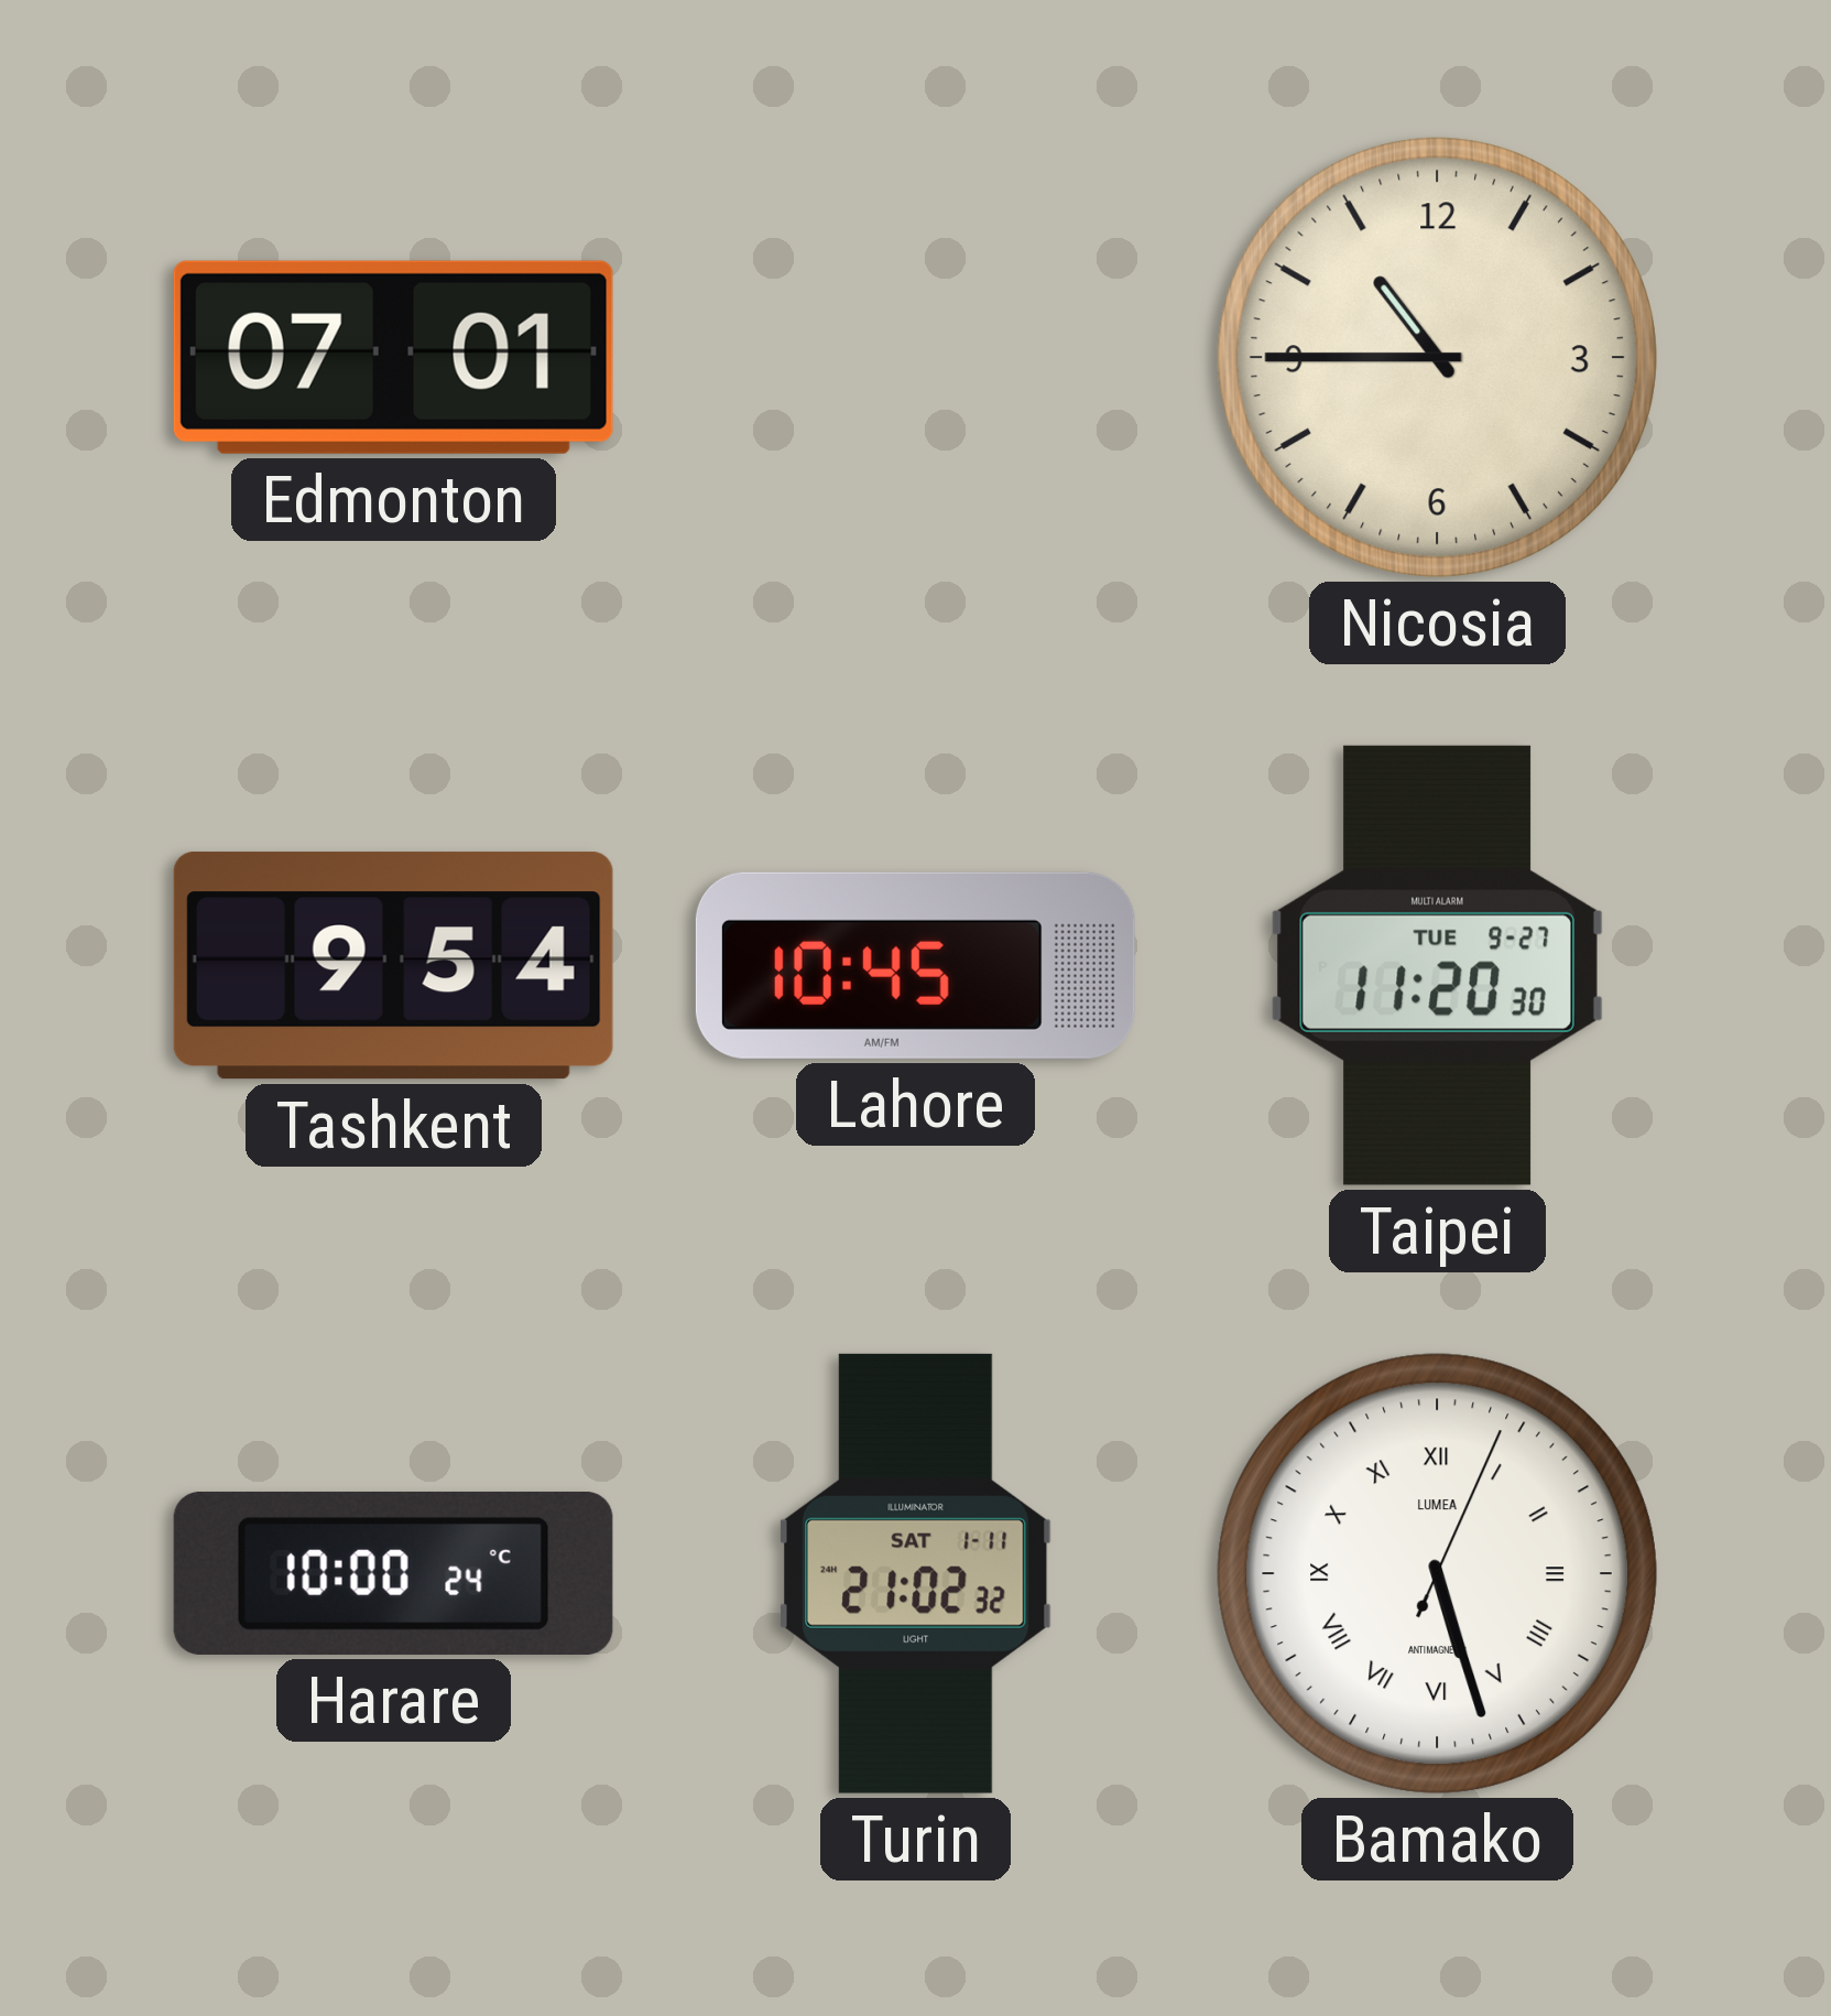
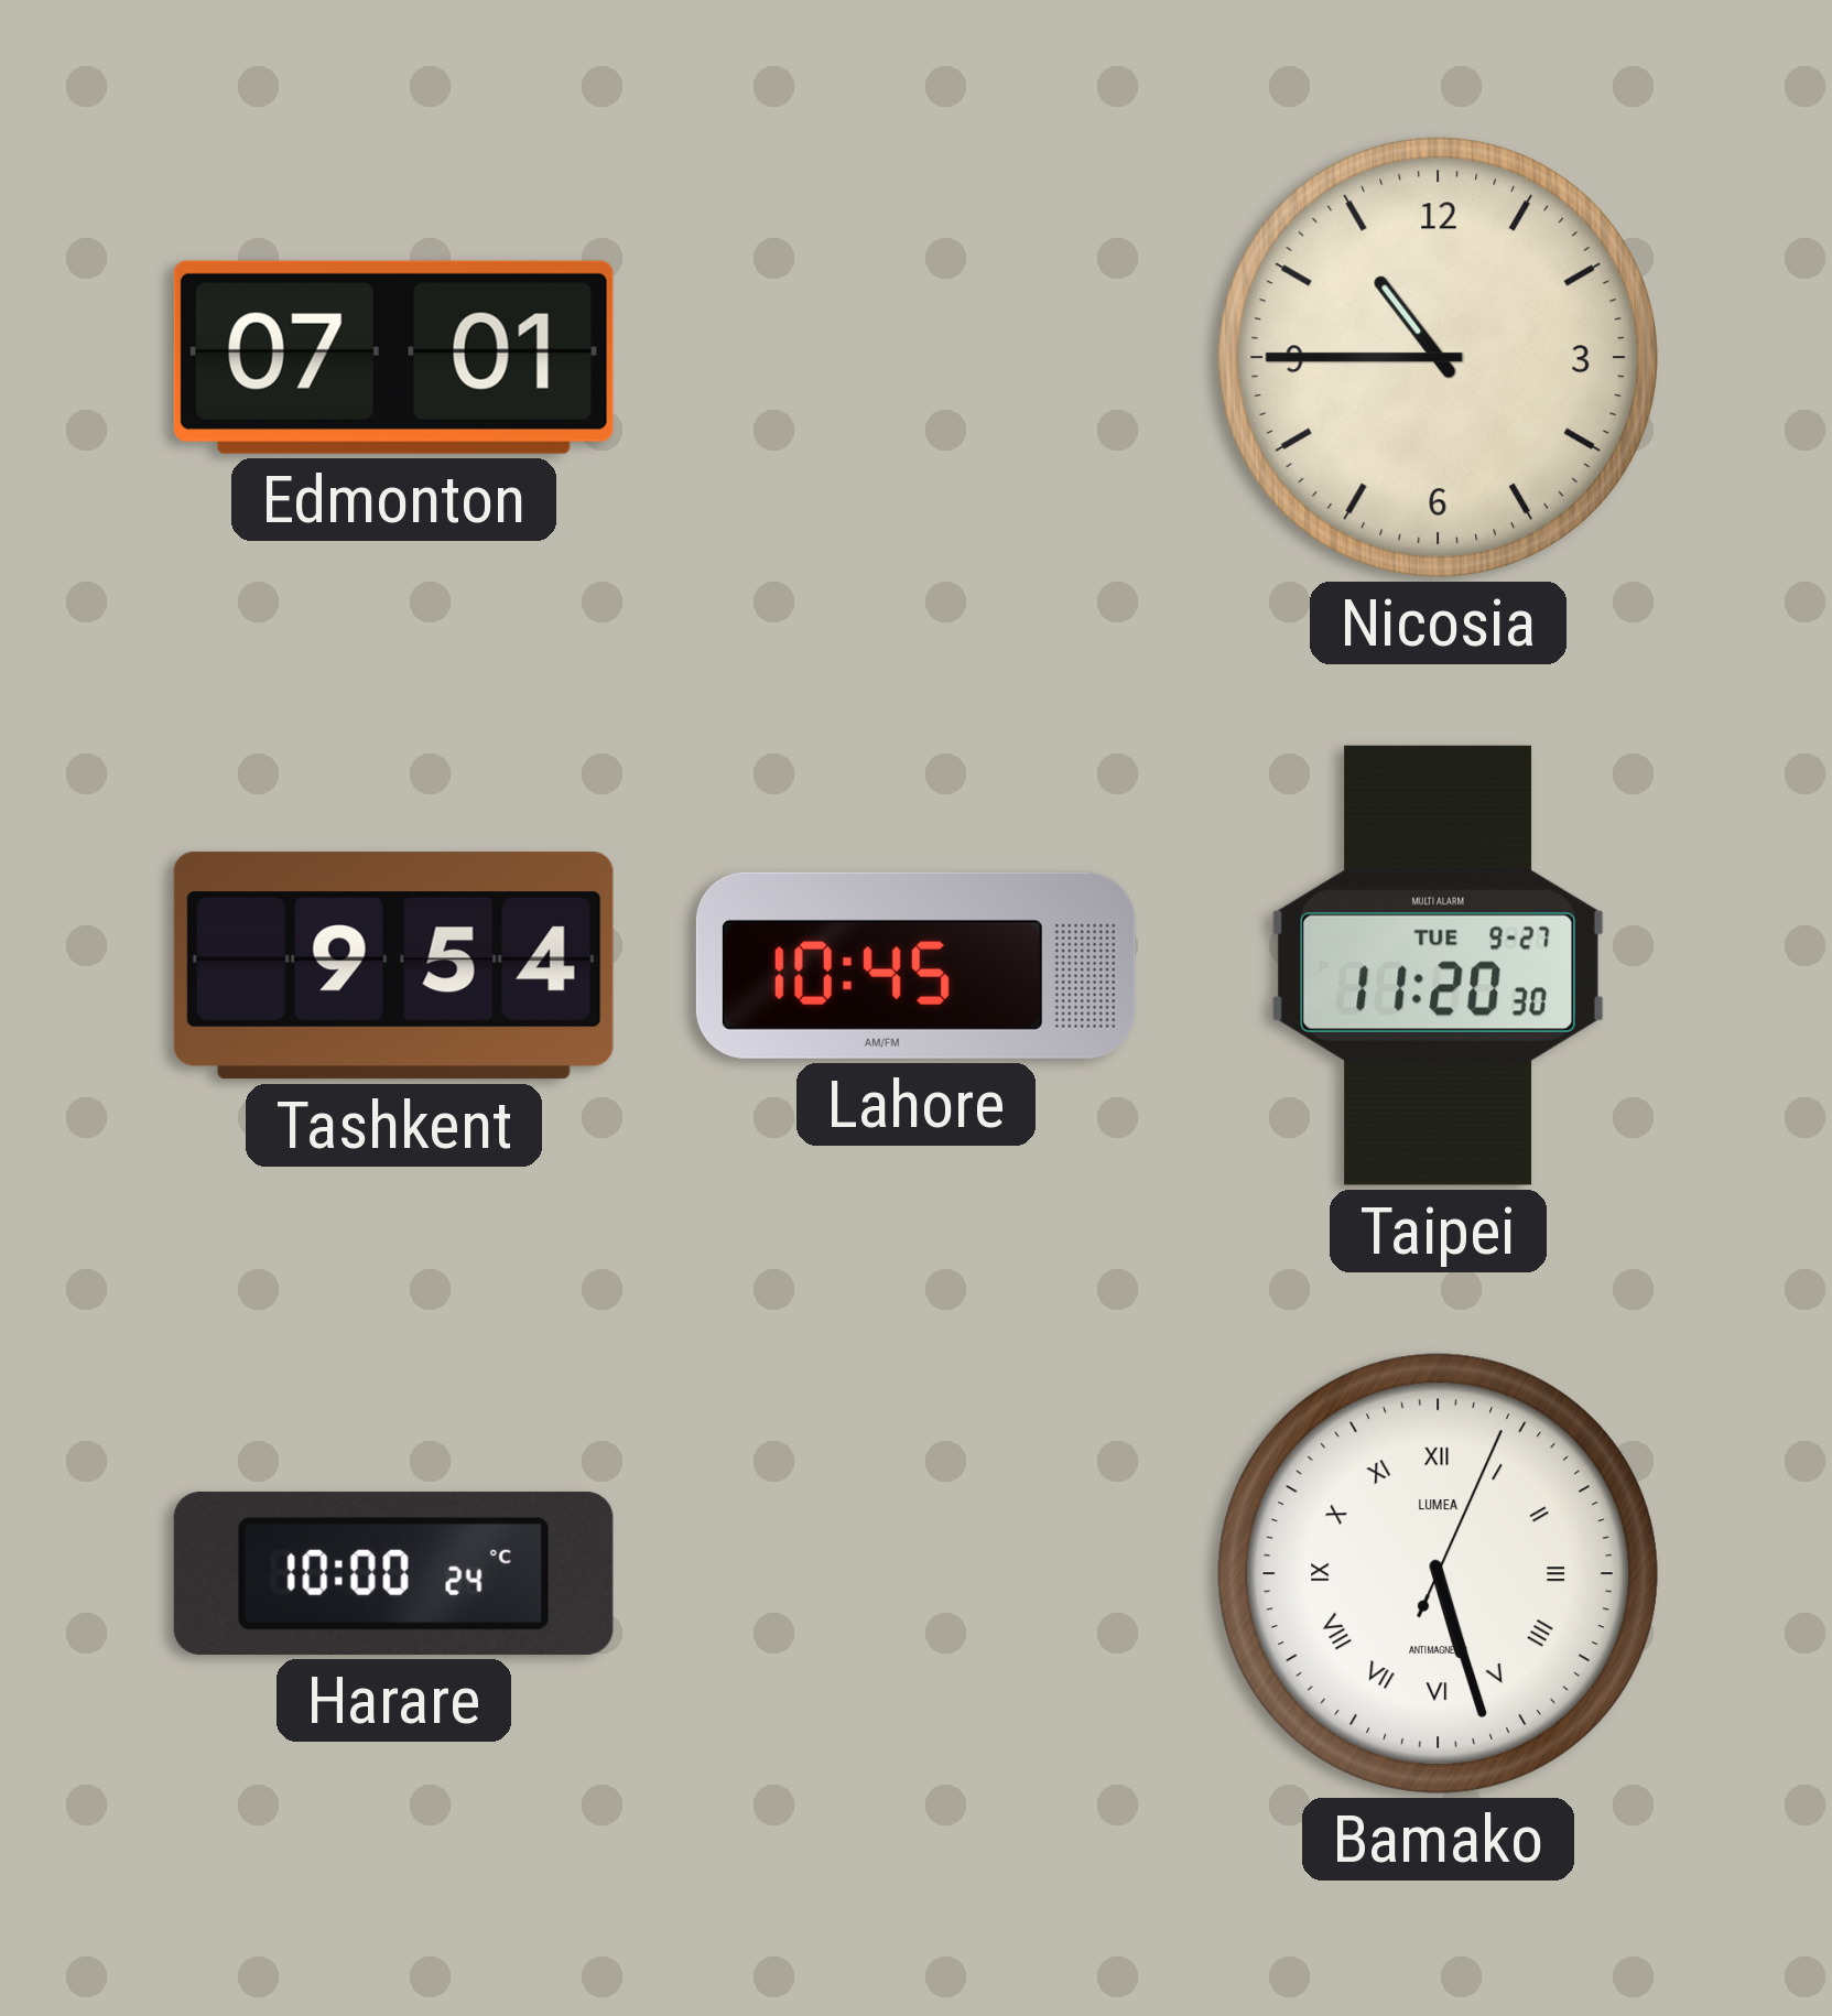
Turin: 21:02 -> none (915, 1573)
